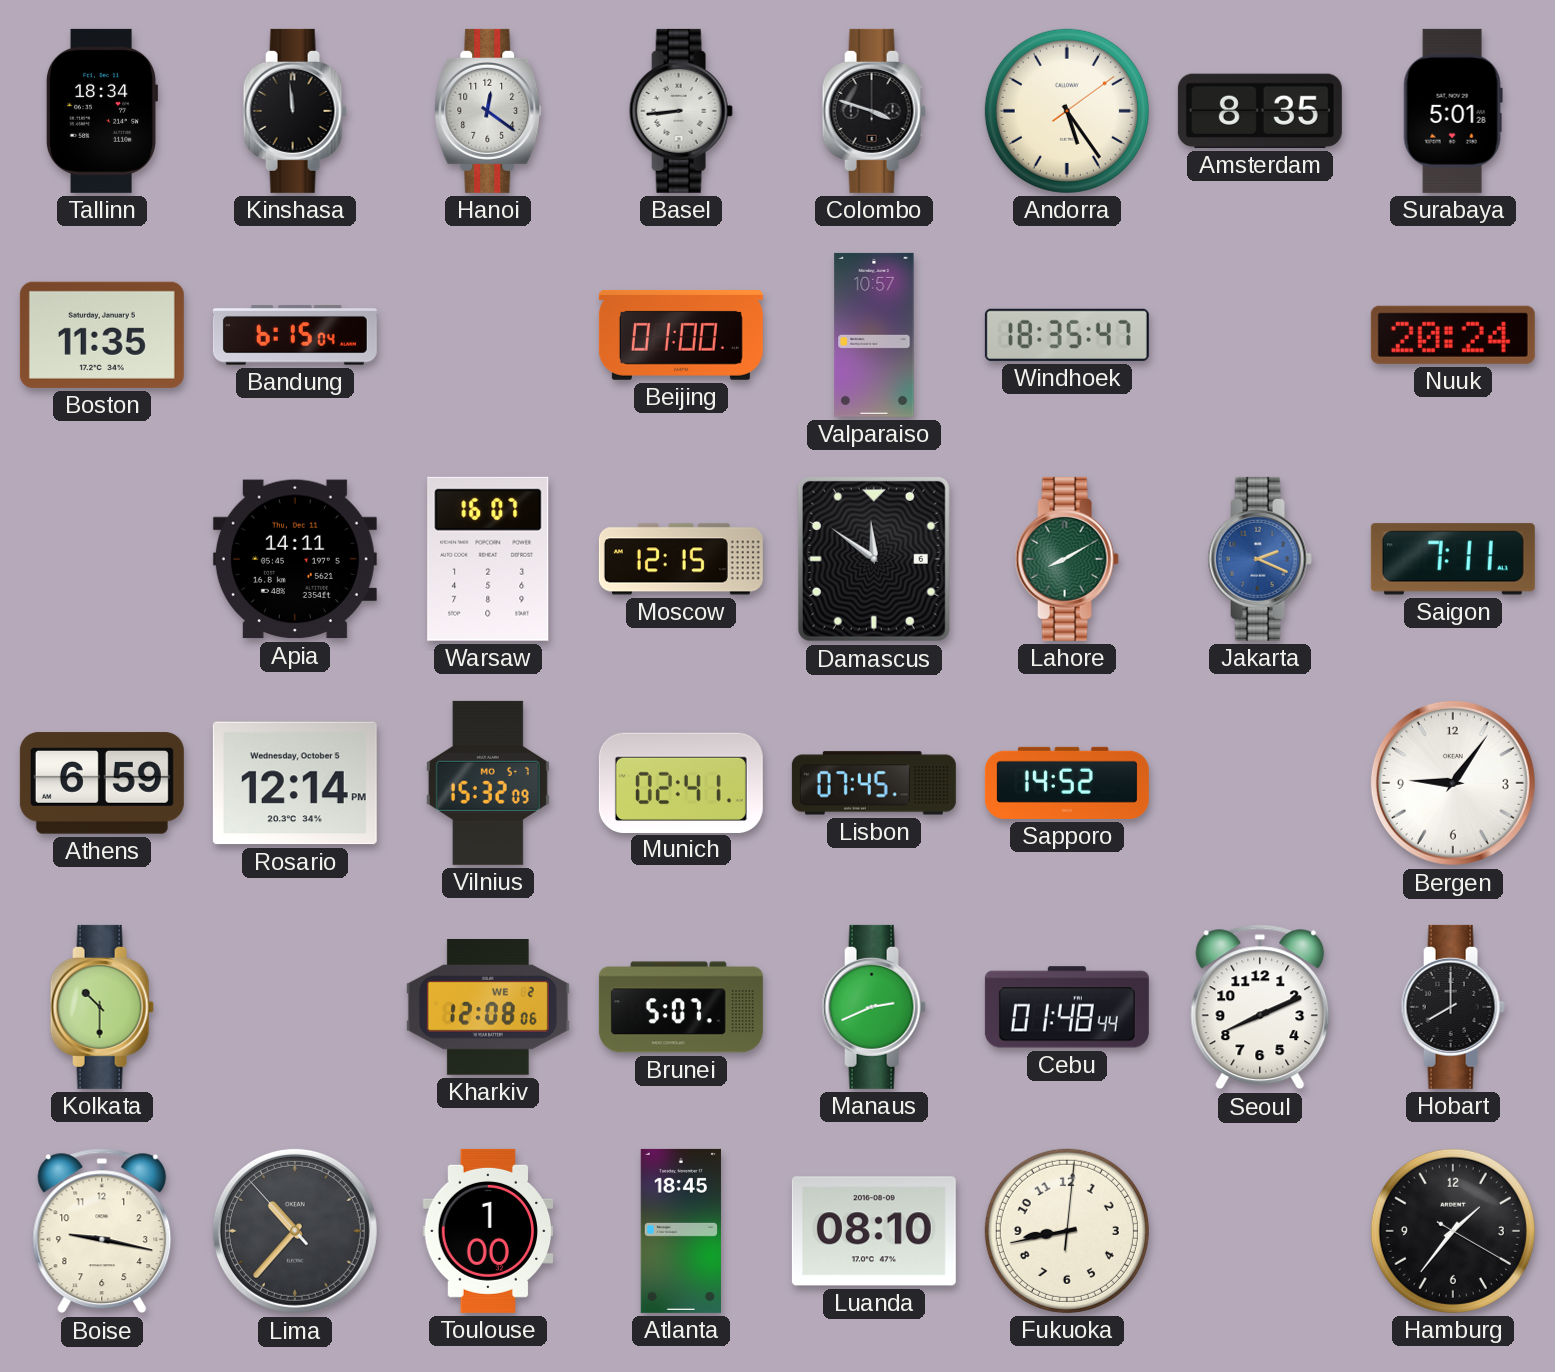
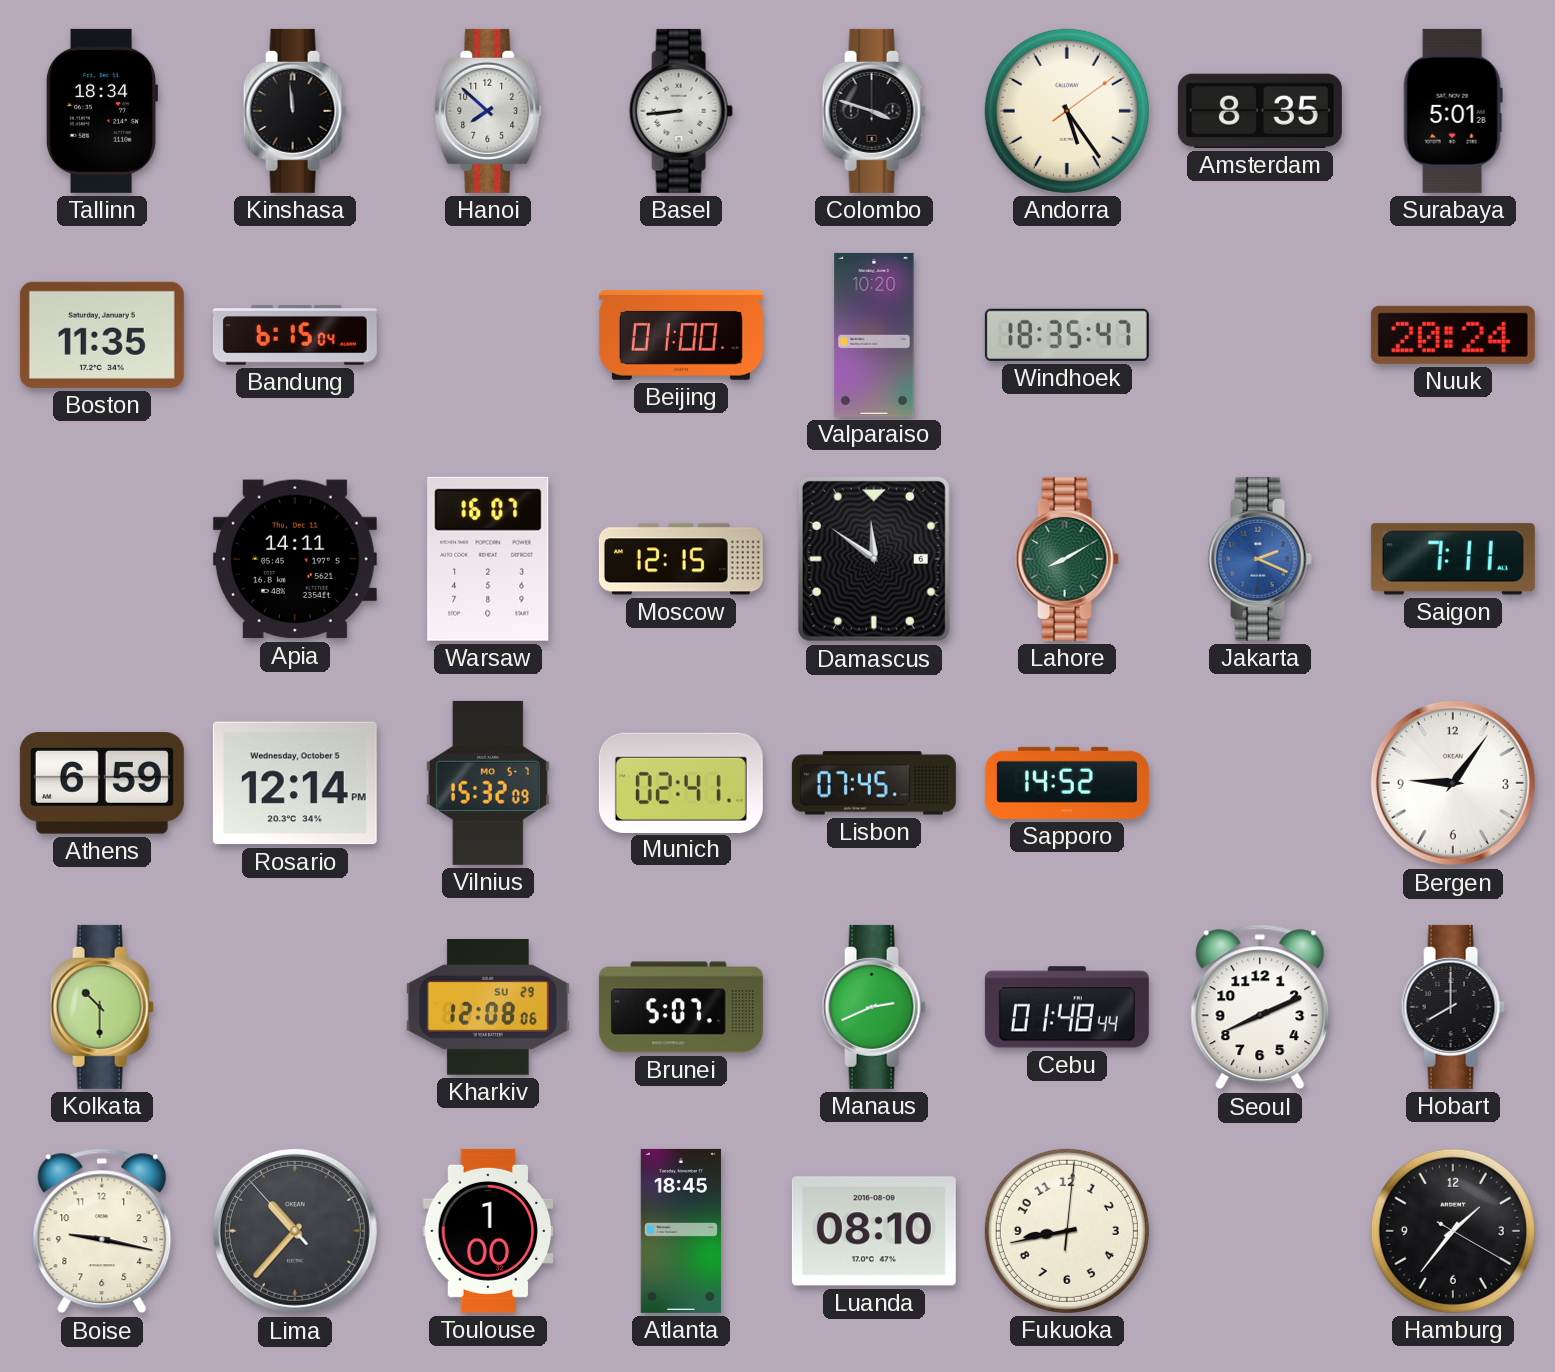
Hanoi: 12:21 -> 7:52 (488, 111)
Valparaiso: 10:57 -> 10:20 (874, 335)
Kharkiv date: WE 2 -> SU 29 (488, 1008)
